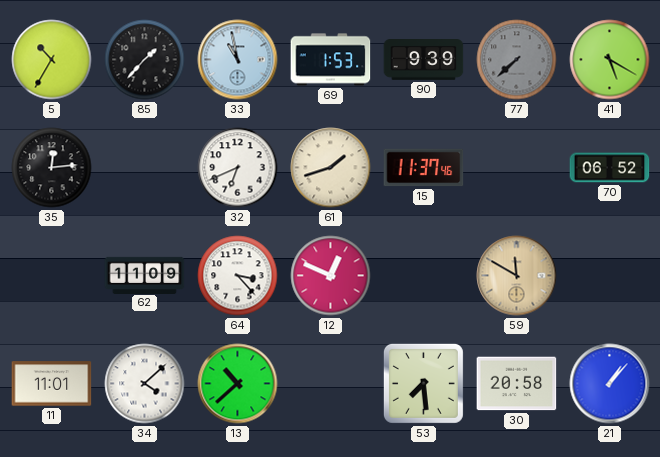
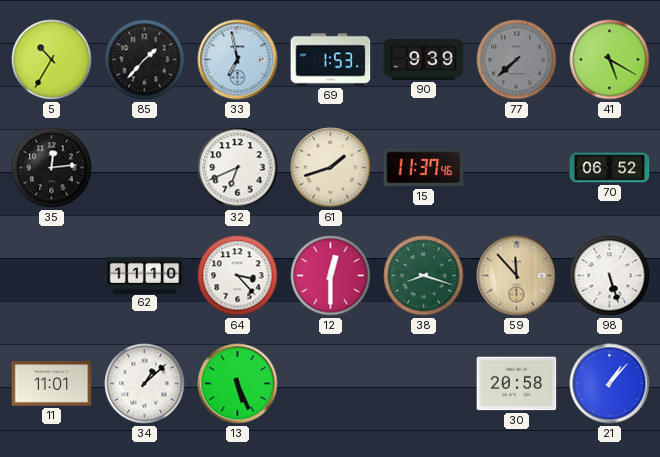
33: 10:58 -> 6:58 (238, 60)
62: 11:09 -> 11:10 (145, 275)
12: 12:49 -> 12:30 (331, 276)
38: none -> 8:18 (424, 276)
59: 11:50 -> 11:53 (517, 276)
98: none -> 5:27 (610, 276)
34: 4:08 -> 1:08 (145, 384)
13: 10:38 -> 5:26 (238, 384)
53: 7:29 -> none (423, 383)
